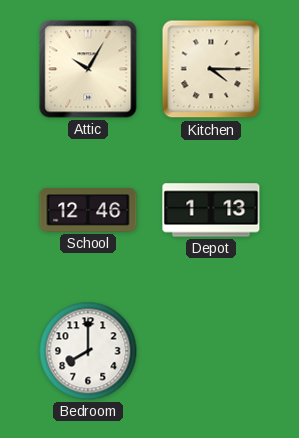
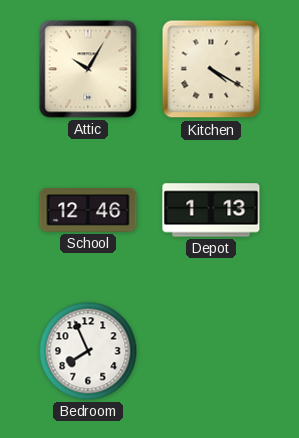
Kitchen: 4:15 -> 4:20 (211, 69)
Bedroom: 8:00 -> 7:56 (88, 351)
